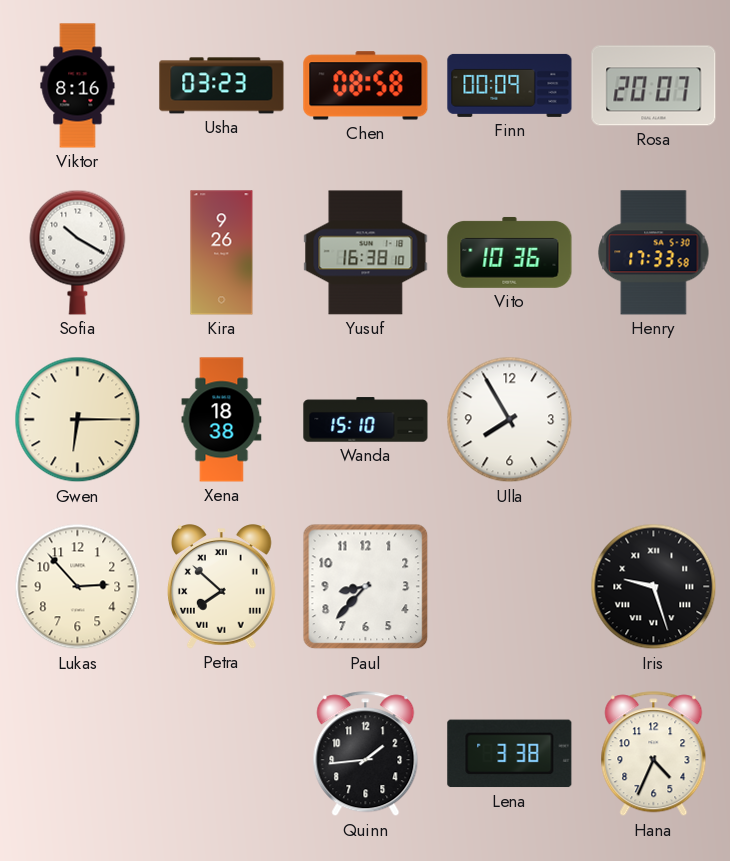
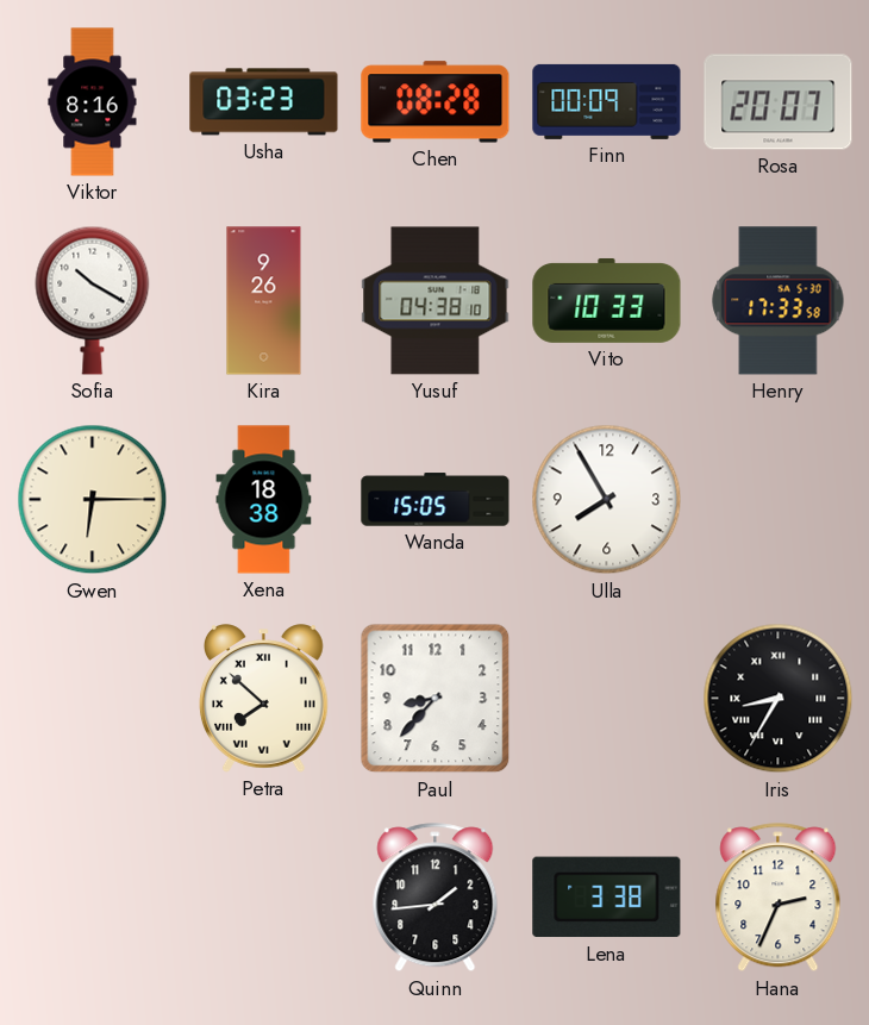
Chen: 08:58 -> 08:28 (436, 102)
Yusuf: 16:38 -> 04:38 (436, 301)
Vito: 10:36 -> 10:33 (607, 300)
Wanda: 15:10 -> 15:05 (436, 500)
Lukas: 2:53 -> none (78, 587)
Iris: 9:27 -> 8:35 (779, 699)
Hana: 4:34 -> 2:34 (779, 898)
